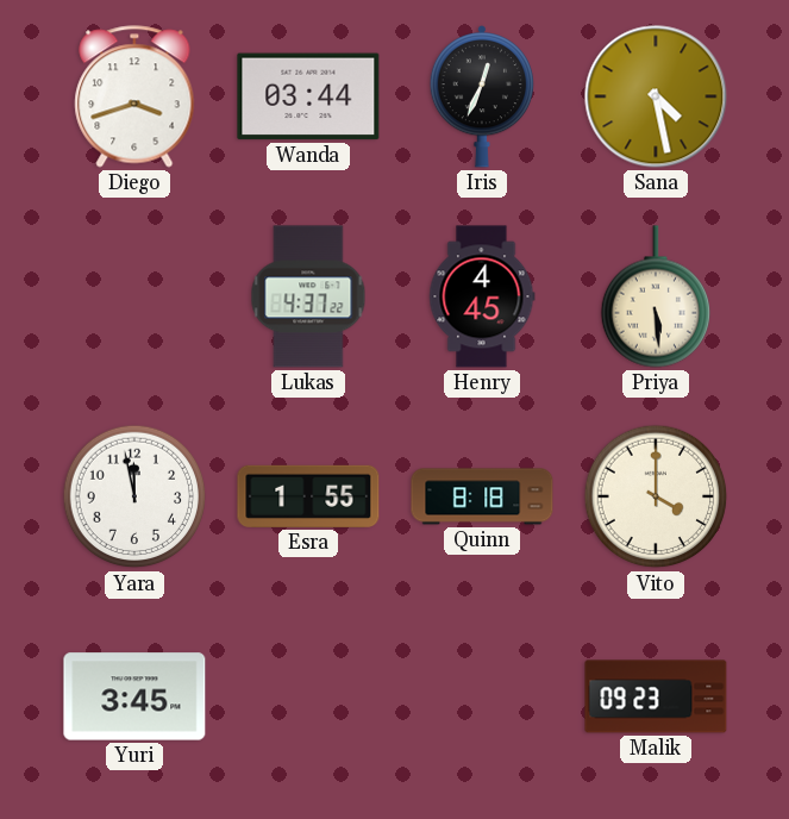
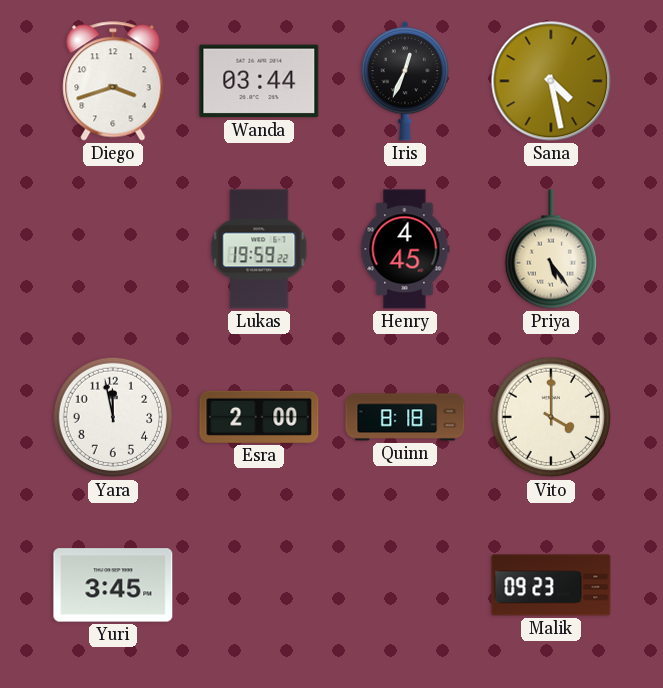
Lukas: 4:37 -> 19:59 (259, 249)
Priya: 5:29 -> 5:24 (550, 249)
Esra: 1:55 -> 2:00 (259, 417)
